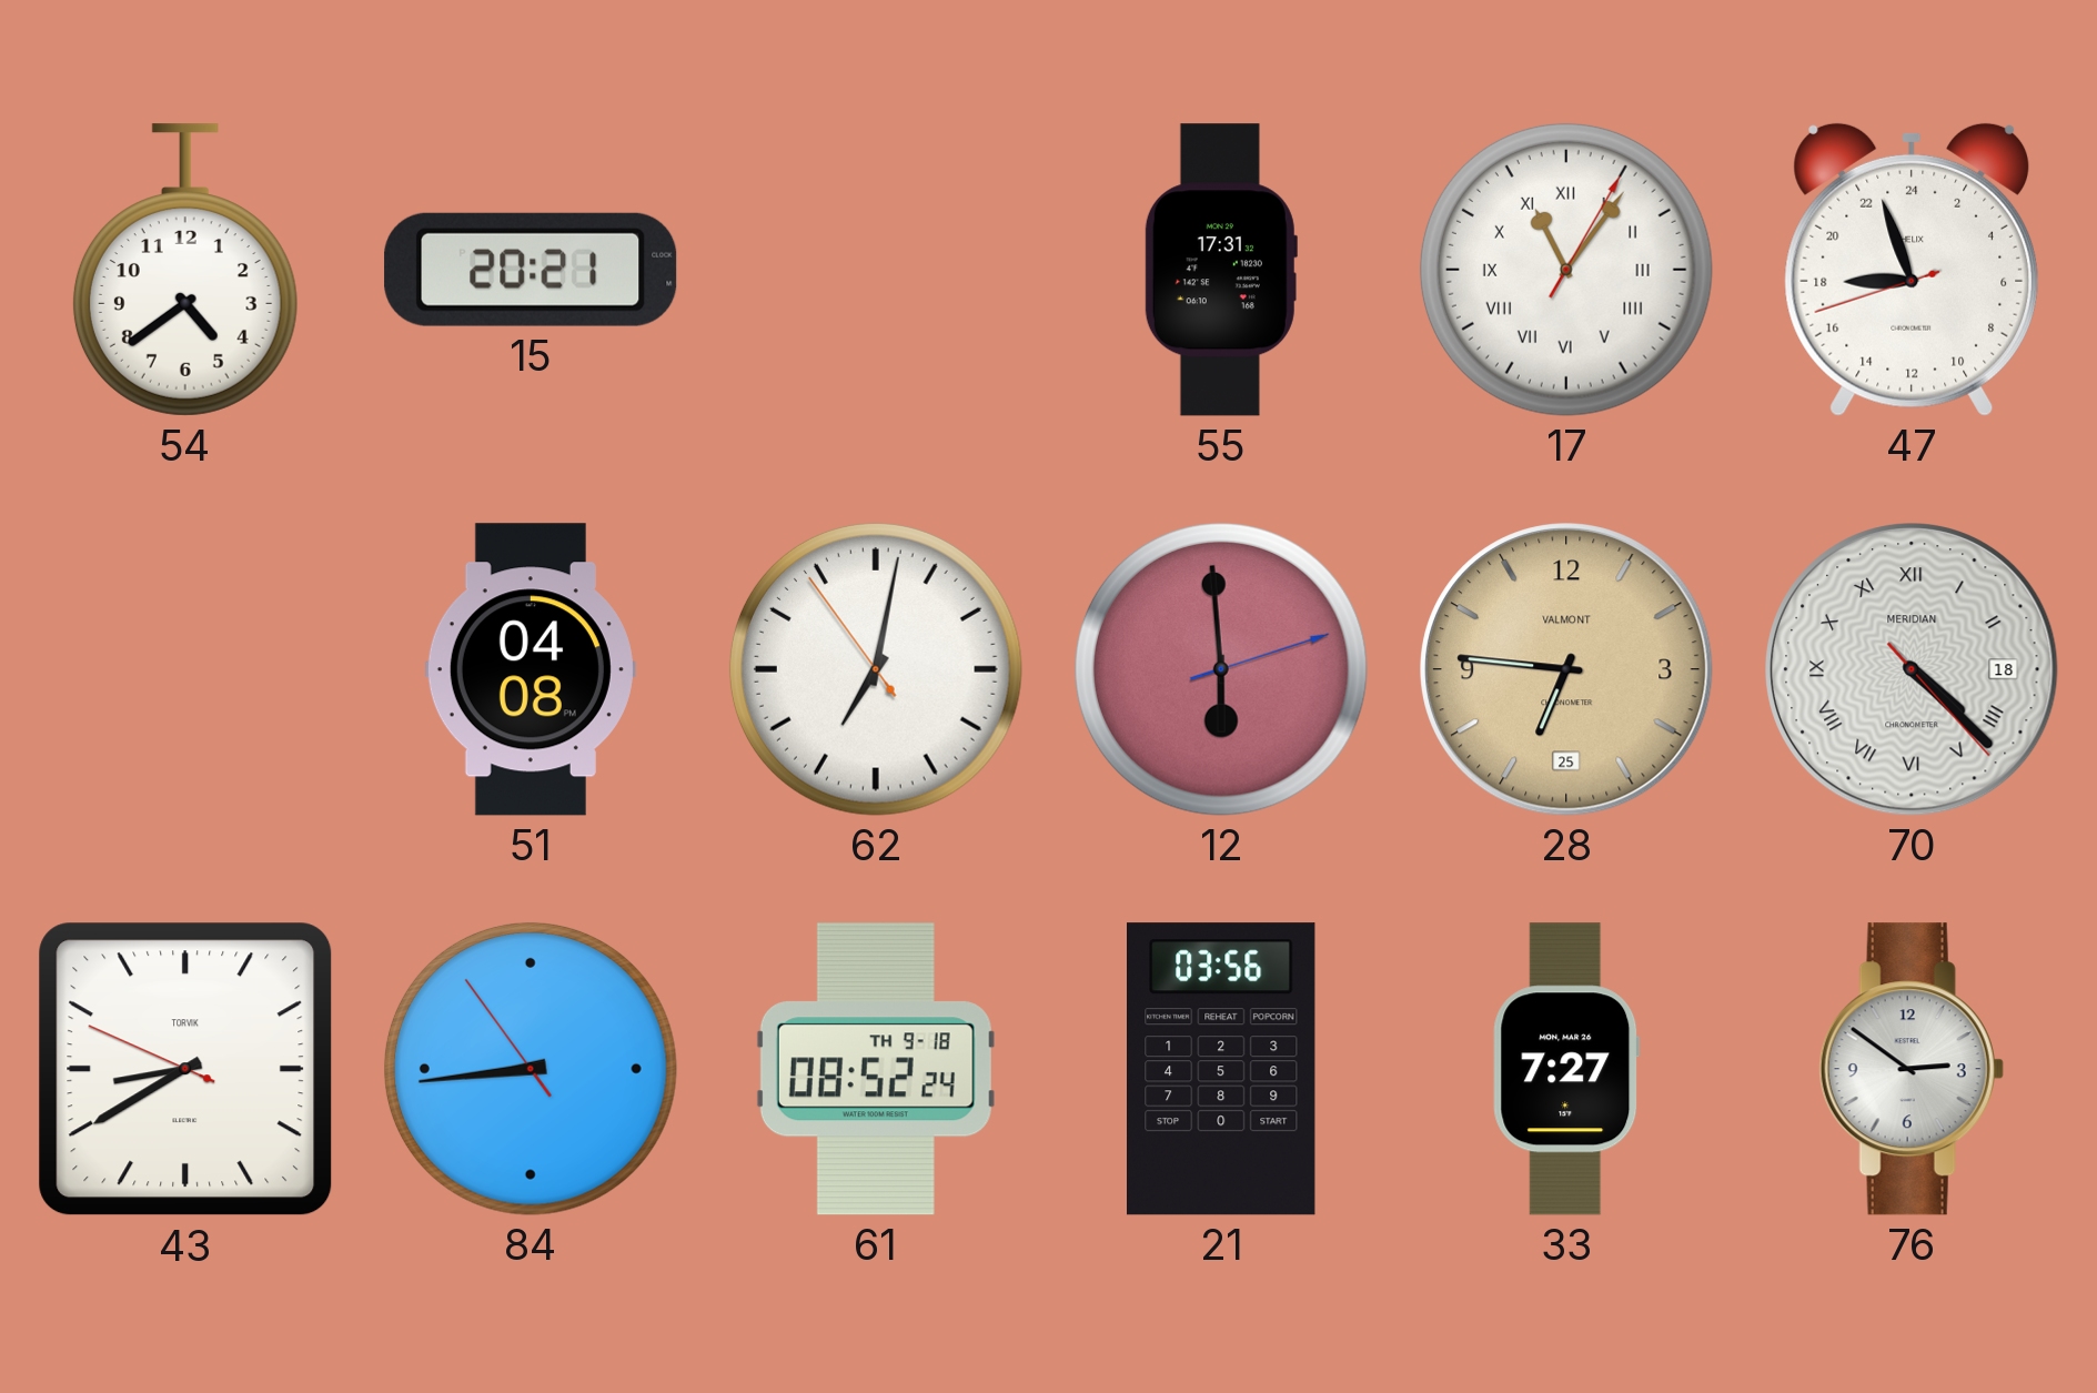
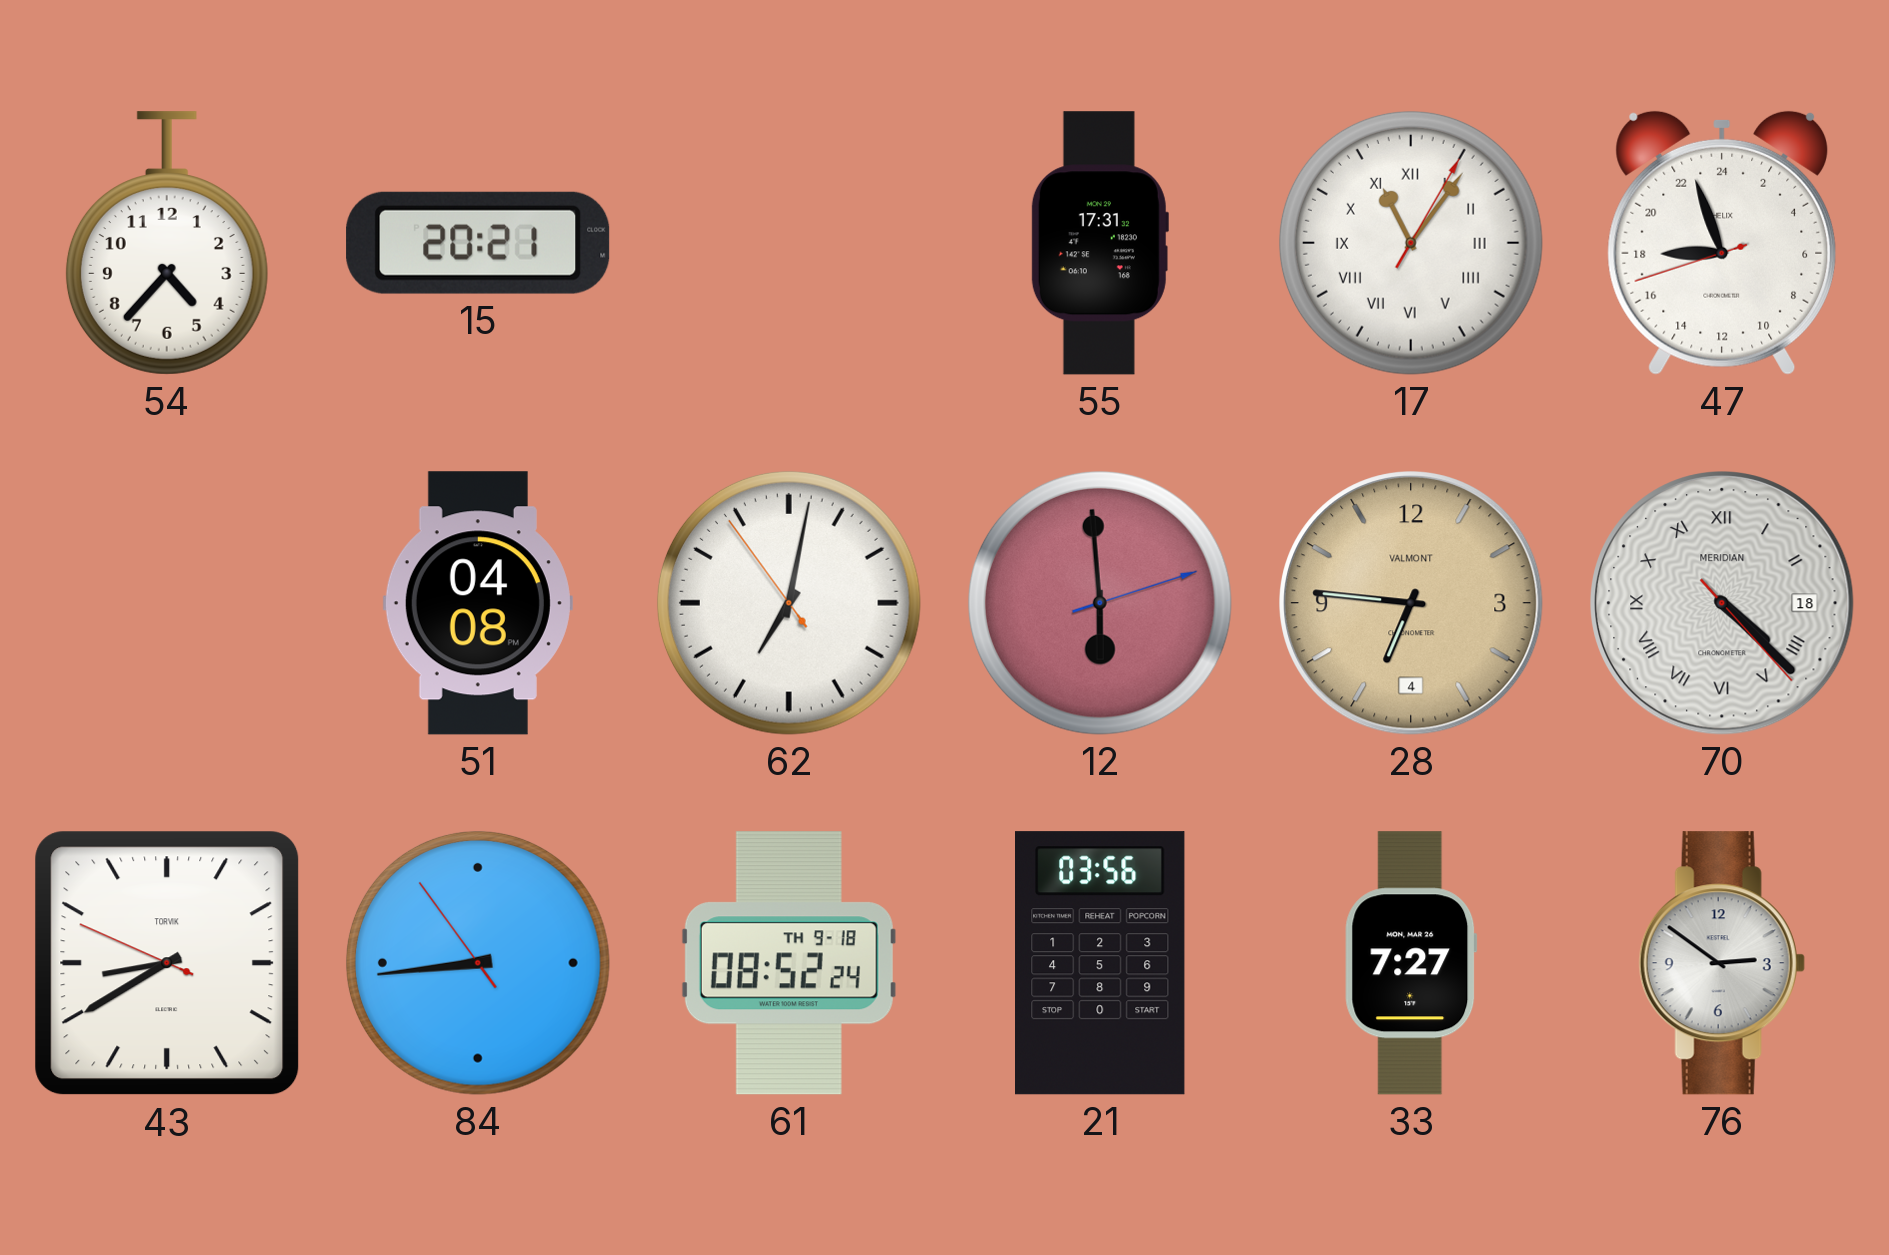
54: 4:39 -> 4:37 (167, 243)
28 date: 25 -> 4 (1411, 603)
